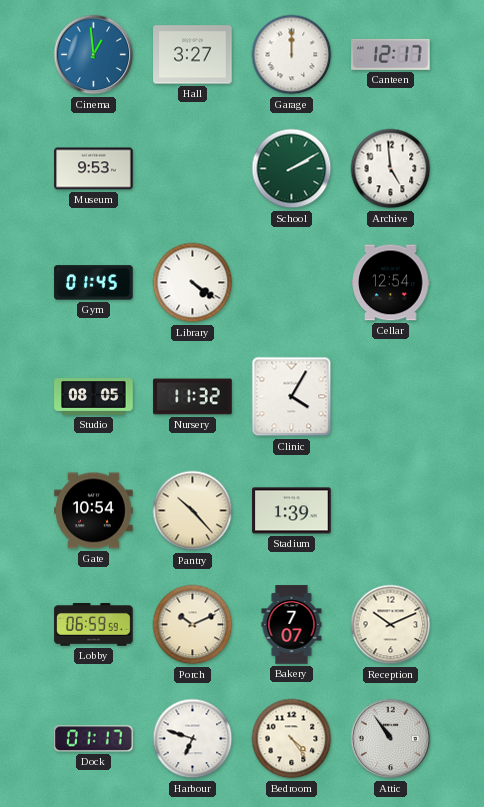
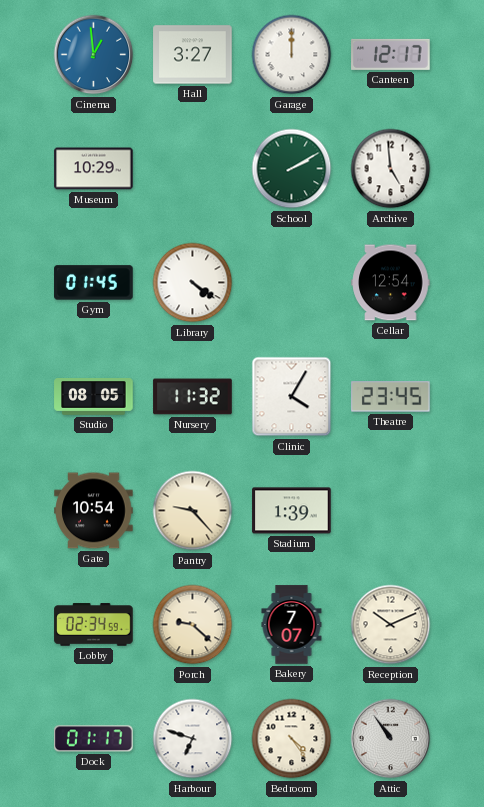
Museum: 9:53 -> 10:29 (94, 169)
Theatre: none -> 23:45 (391, 397)
Pantry: 10:23 -> 9:23 (193, 511)
Lobby: 06:59 -> 02:34 (94, 625)
Porch: 10:11 -> 9:22 (193, 625)
